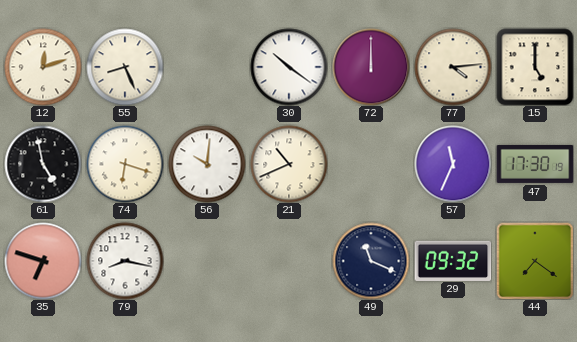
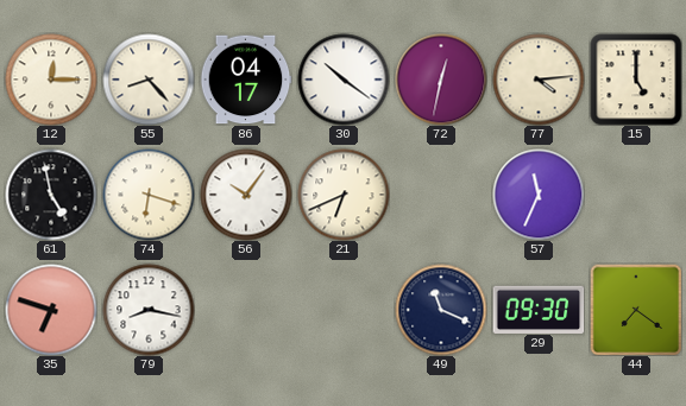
12: 12:12 -> 12:15 (51, 80)
55: 8:26 -> 8:23 (149, 80)
86: none -> 04:17 (246, 80)
72: 12:00 -> 12:32 (441, 80)
56: 10:01 -> 10:06 (246, 195)
21: 10:41 -> 6:41 (344, 195)
47: 17:30 -> none (535, 164)
29: 09:32 -> 09:30 (539, 309)
